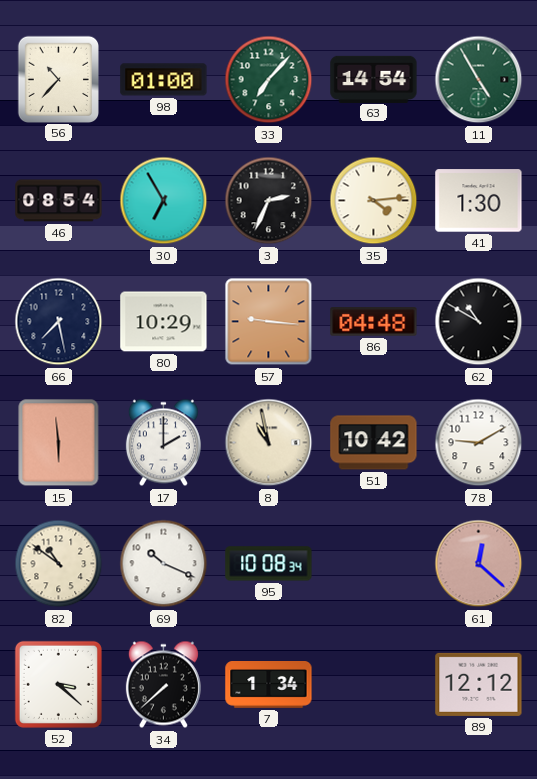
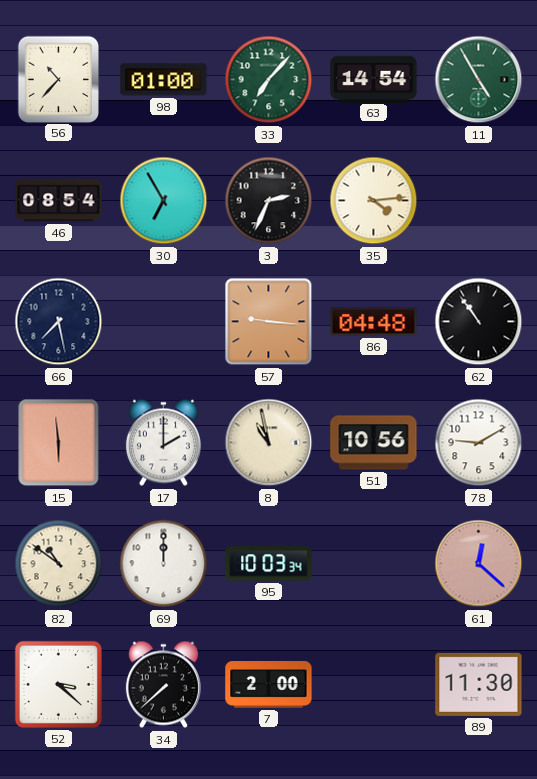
41: 1:30 -> none (479, 201)
80: 10:29 -> none (164, 322)
62: 10:50 -> 10:54 (479, 322)
51: 10:42 -> 10:56 (374, 443)
69: 10:19 -> 12:00 (164, 564)
95: 10:08 -> 10:03 (269, 564)
7: 1:34 -> 2:00 (269, 685)
89: 12:12 -> 11:30 (479, 684)
